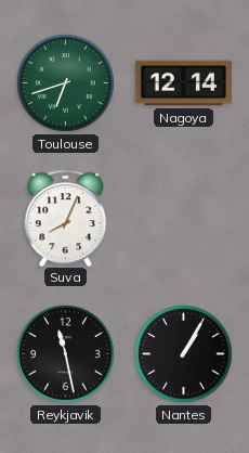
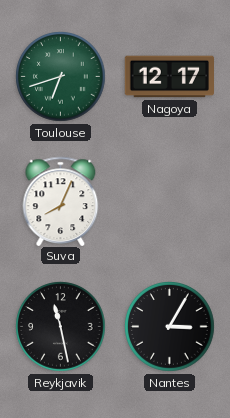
Nagoya: 12:14 -> 12:17 (169, 77)
Nantes: 1:05 -> 3:05 (170, 327)
